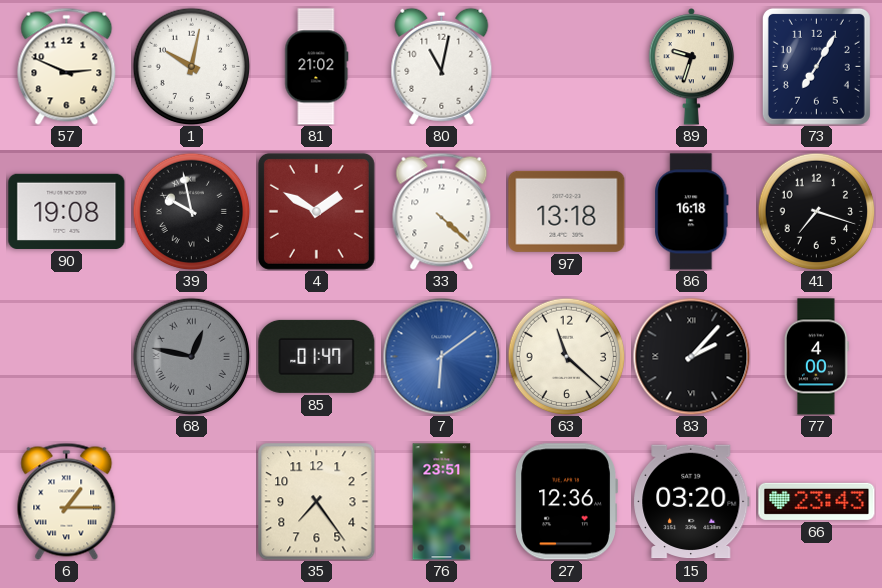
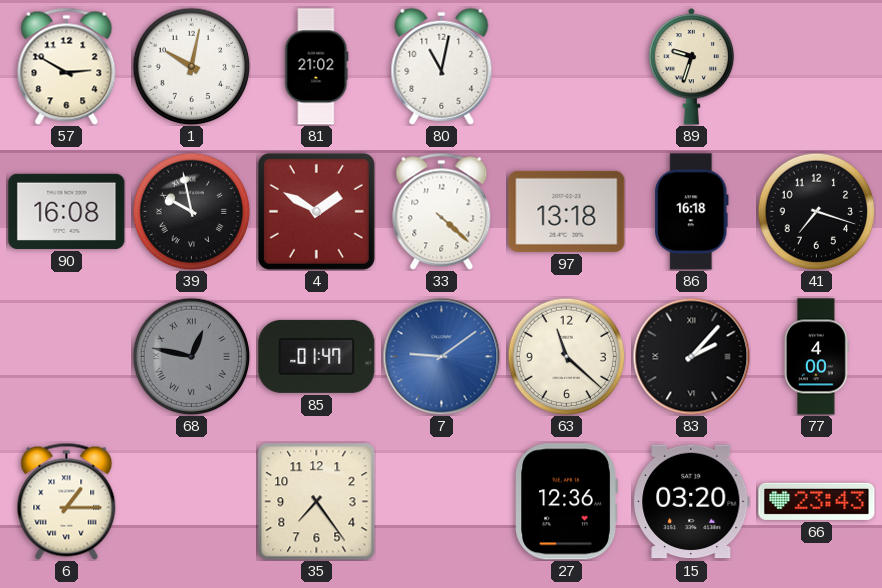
57: 2:49 -> 2:50 (67, 66)
73: 7:05 -> none (816, 66)
90: 19:08 -> 16:08 (67, 211)
7: 6:09 -> 9:09 (441, 356)
76: 23:51 -> none (442, 502)
